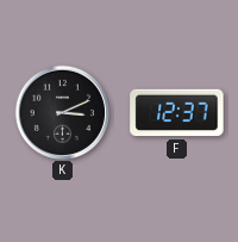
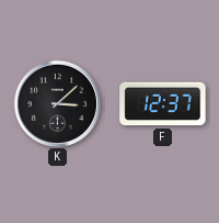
K: 3:11 -> 3:08 (57, 103)
